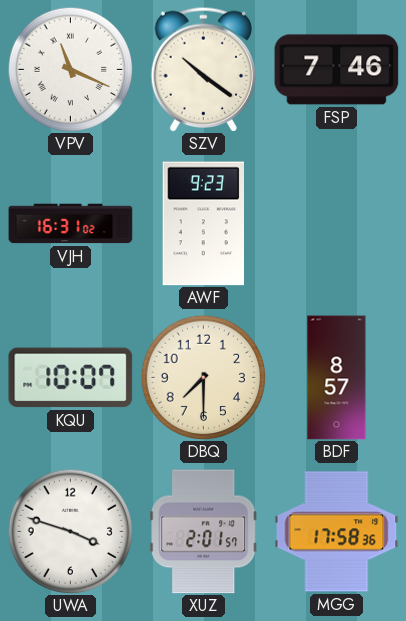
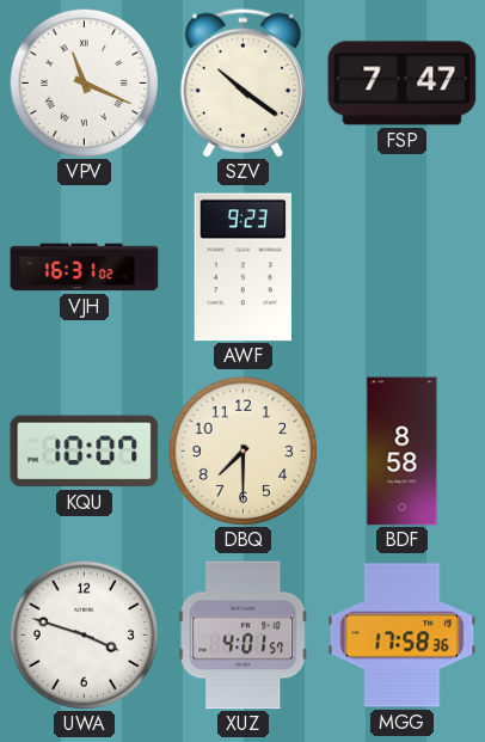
FSP: 7:46 -> 7:47 (403, 84)
BDF: 8:57 -> 8:58 (403, 452)
XUZ: 2:01 -> 4:01 (244, 636)
